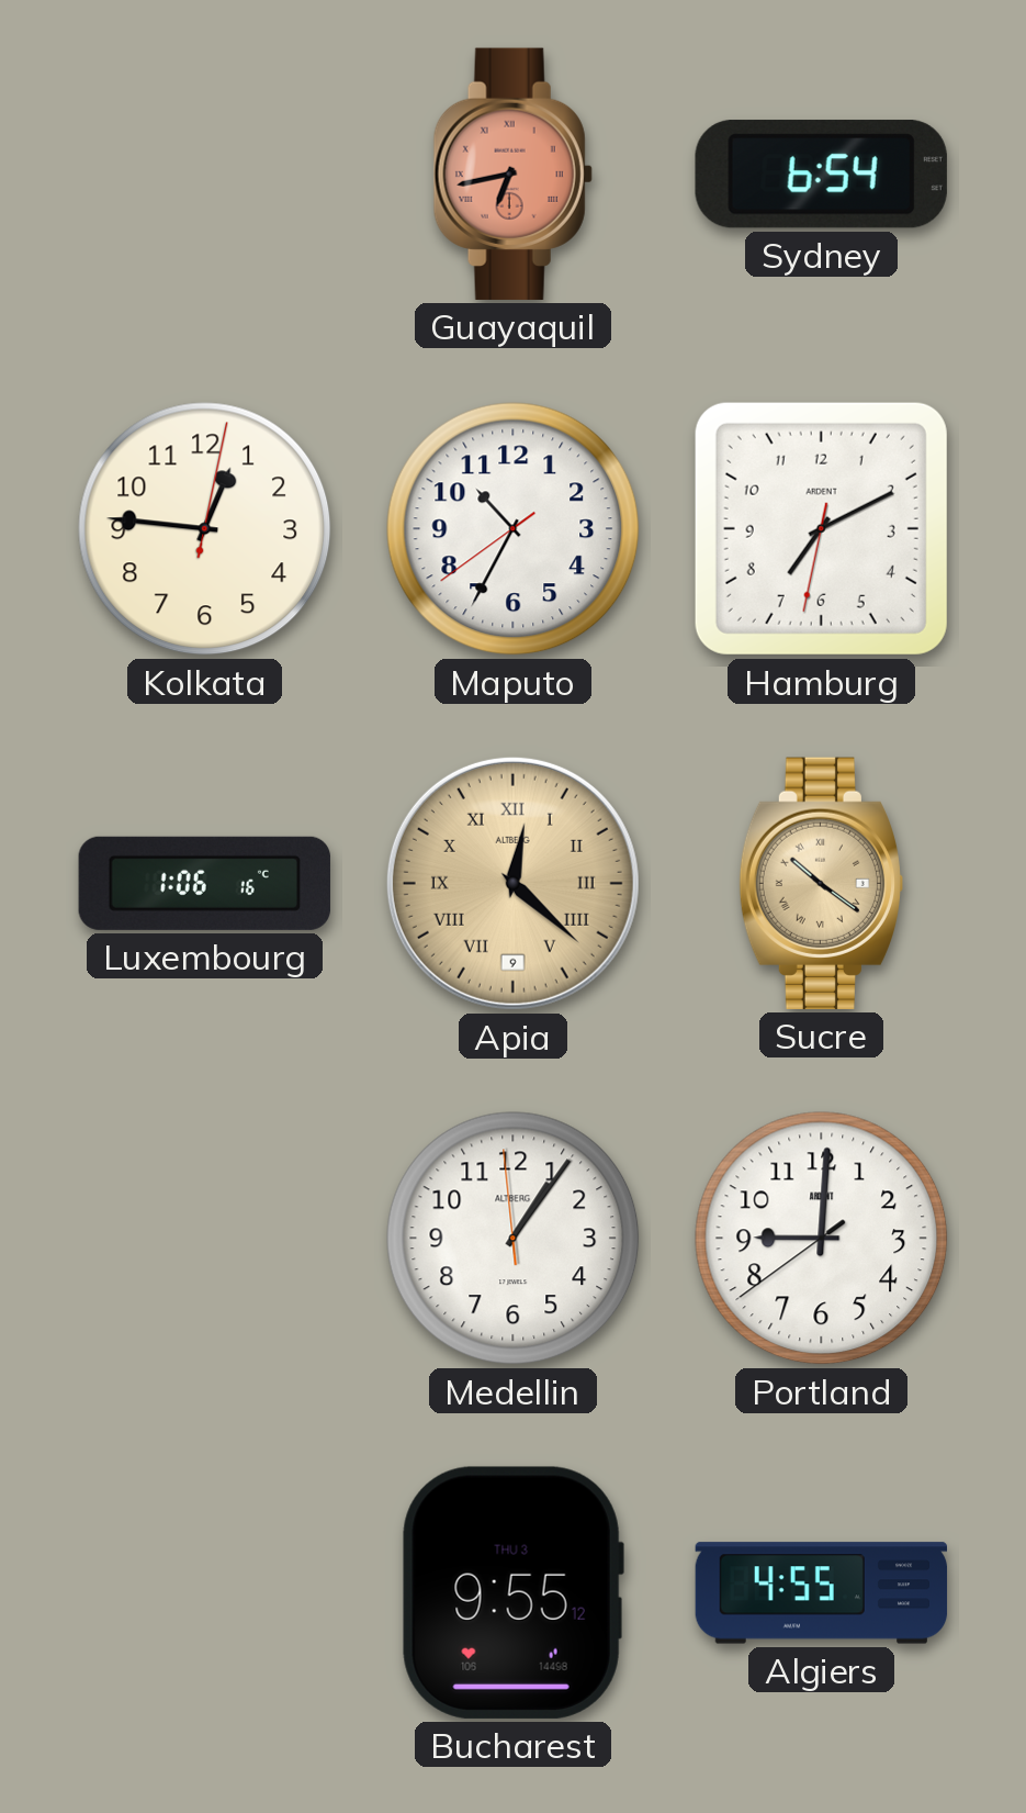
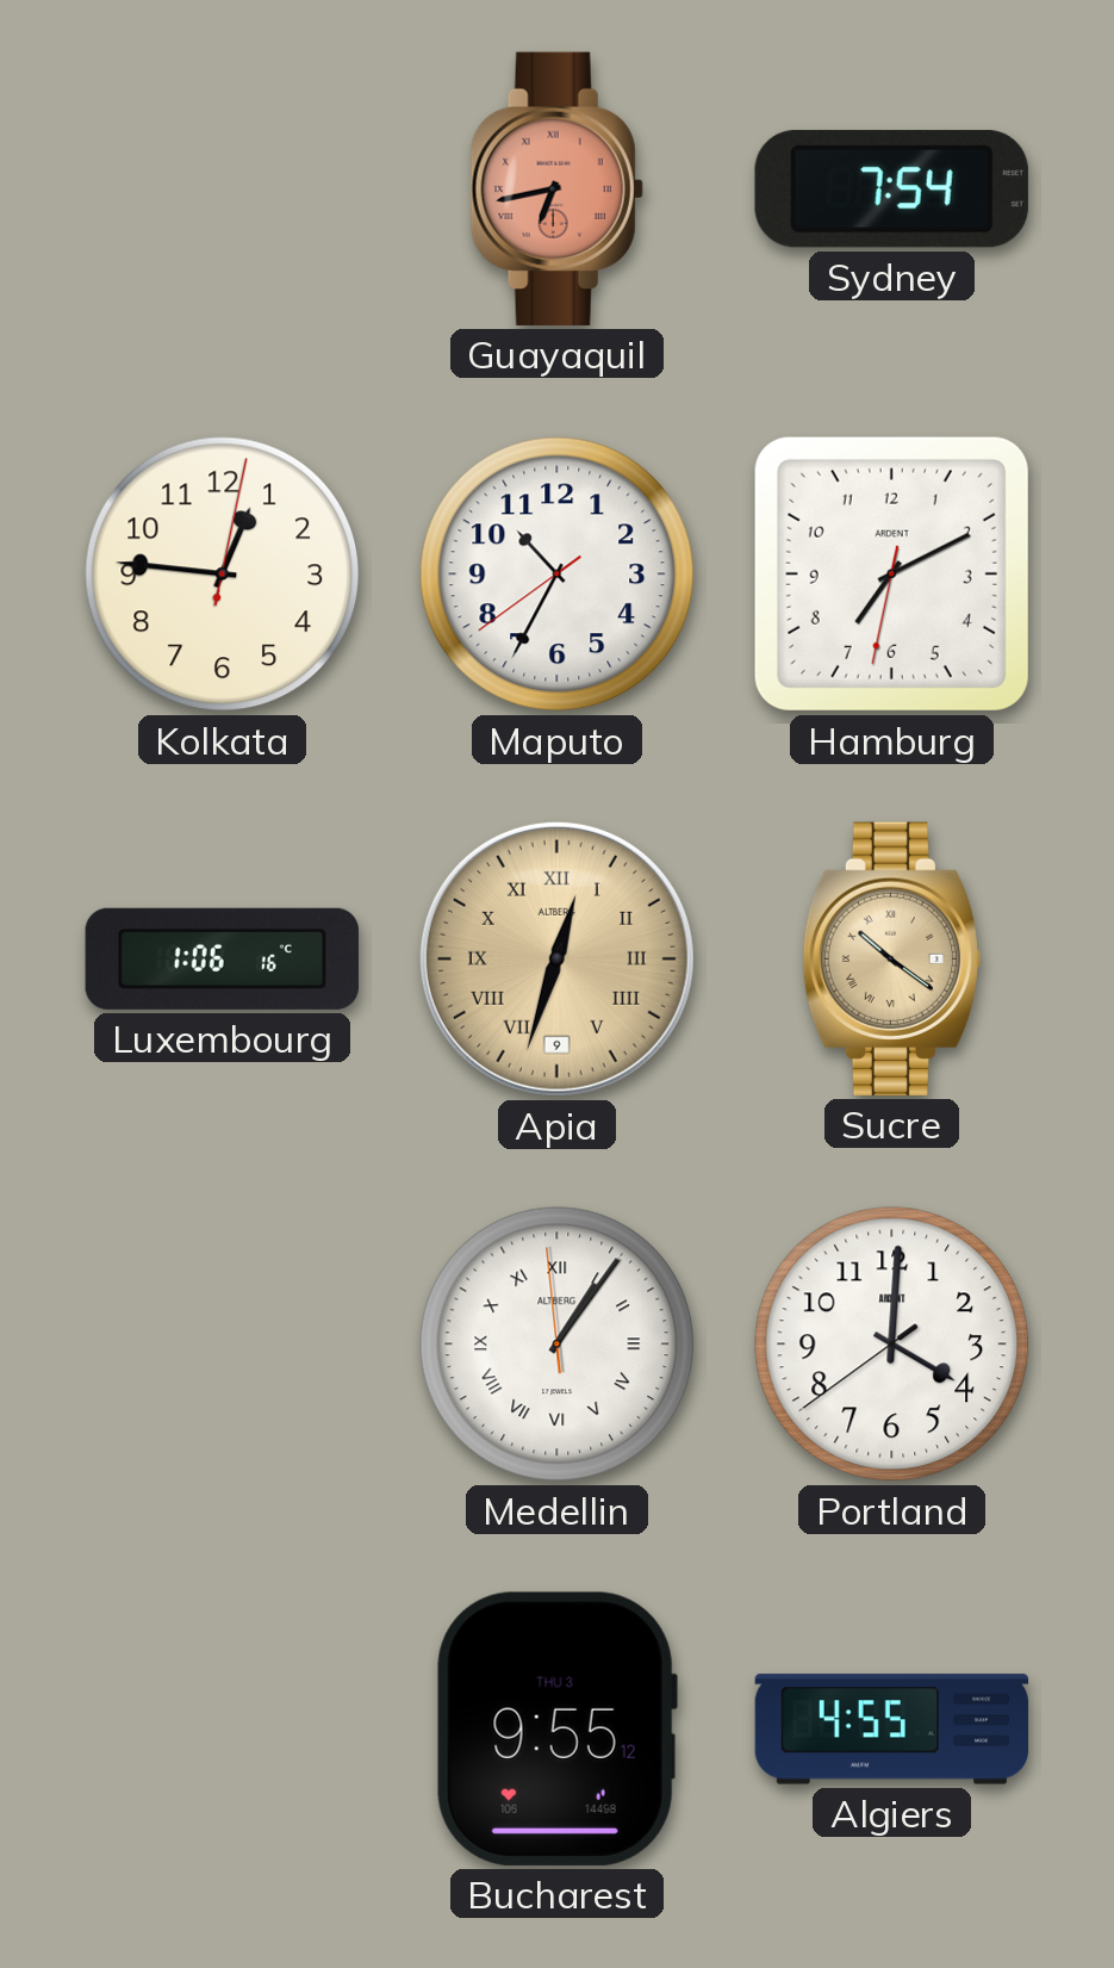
Sydney: 6:54 -> 7:54 (891, 190)
Apia: 12:22 -> 12:33 (556, 958)
Medellin numerals: Arabic -> Roman (558, 1345)
Portland: 9:00 -> 4:00 (892, 1345)
